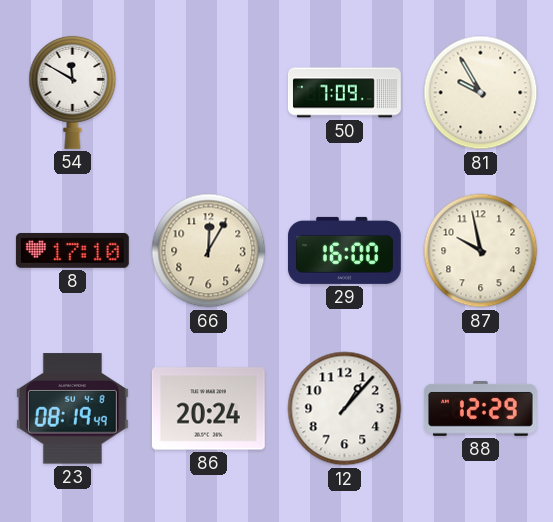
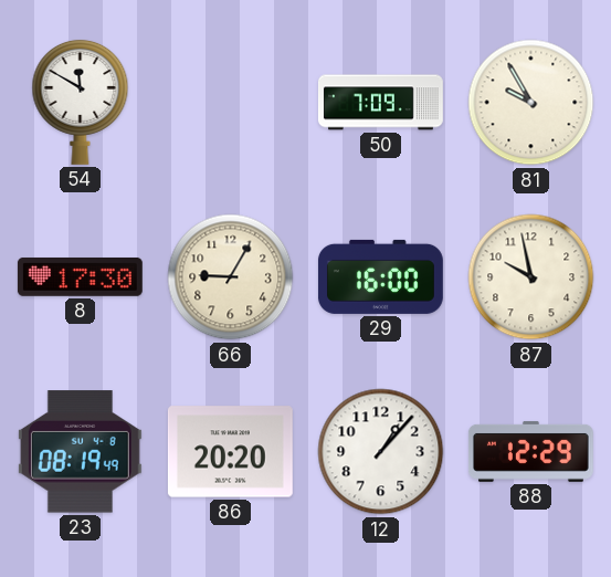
8: 17:10 -> 17:30 (80, 276)
66: 12:05 -> 9:05 (231, 277)
86: 20:24 -> 20:20 (230, 452)
